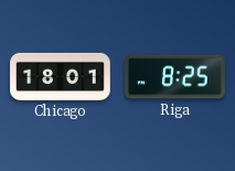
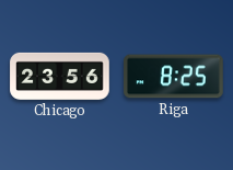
Chicago: 18:01 -> 23:56 (60, 76)
